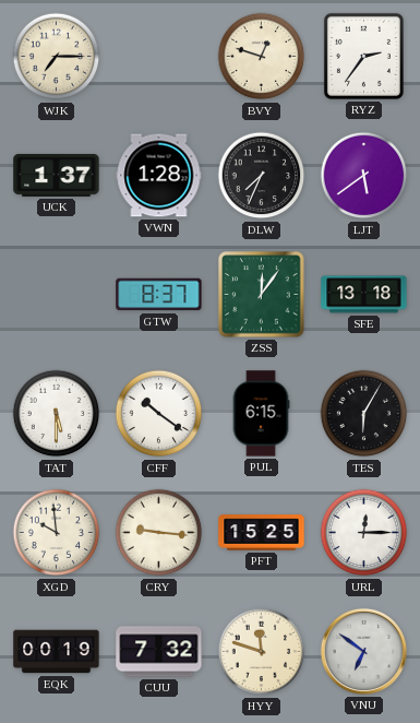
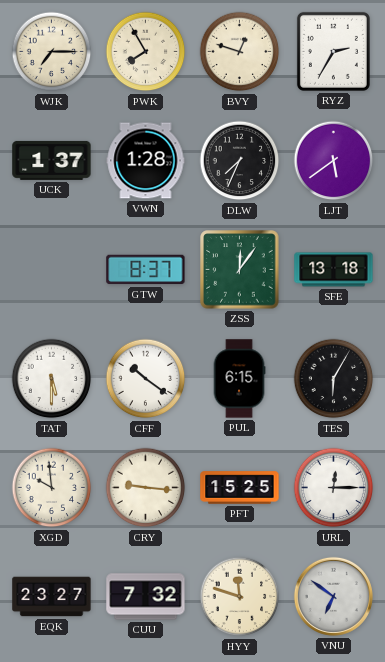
PWK: none -> 7:55 (146, 52)
RYZ: 2:36 -> 2:35 (333, 51)
EQK: 00:19 -> 23:27 (52, 597)
